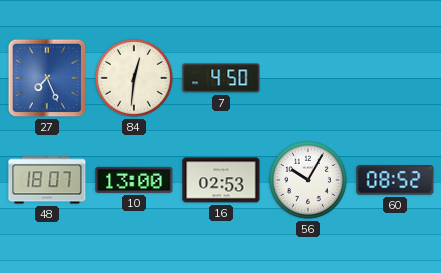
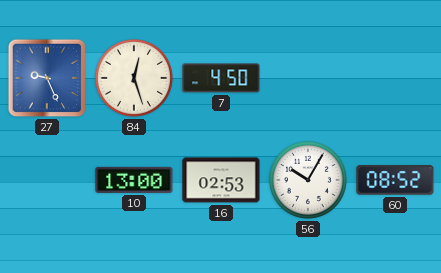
27: 7:26 -> 9:26 (47, 78)
84: 12:31 -> 12:27 (134, 78)
48: 18:07 -> none (47, 180)
